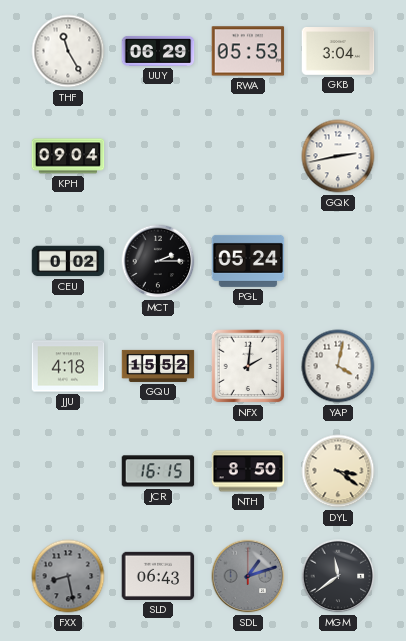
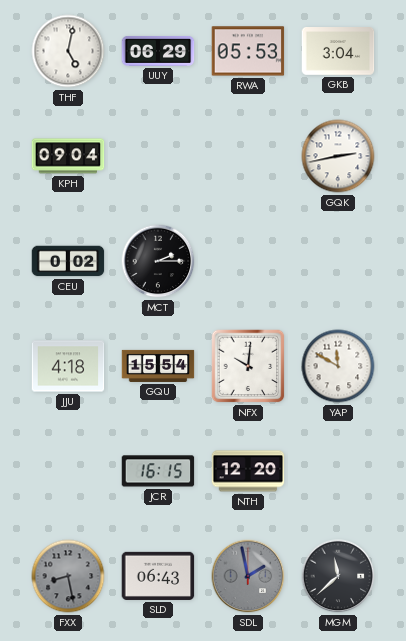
THF: 11:25 -> 5:02 (68, 51)
PGL: 05:24 -> none (248, 261)
GQU: 15:52 -> 15:54 (158, 366)
NFX: 2:01 -> 10:01 (248, 366)
YAP: 4:02 -> 11:50 (338, 366)
NTH: 8:50 -> 12:20 (248, 471)
DYL: 3:21 -> none (338, 471)
SDL: 1:12 -> 1:58 (248, 576)
MGM: 11:39 -> 11:38 (338, 576)
